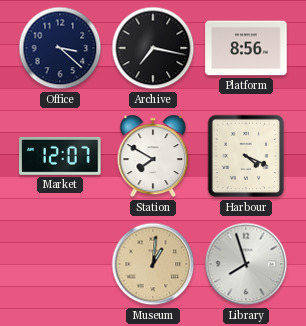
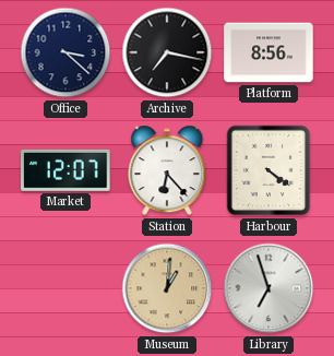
Station: 7:50 -> 6:23 (167, 170)
Harbour: 4:19 -> 4:21 (269, 170)
Library: 7:57 -> 6:57 (269, 288)
